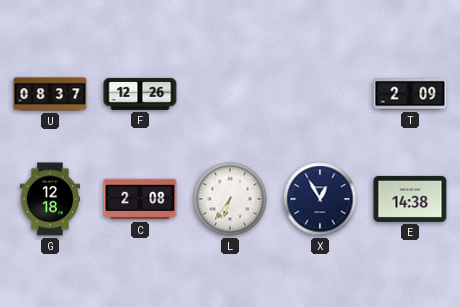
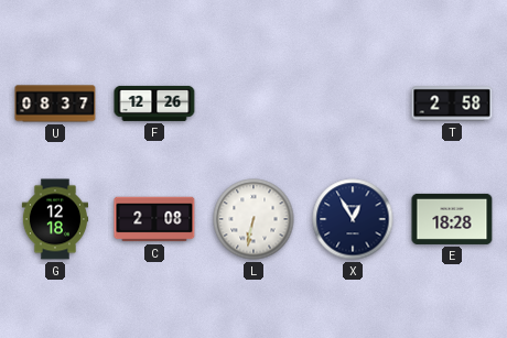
T: 2:09 -> 2:58 (452, 103)
L: 6:36 -> 6:32 (253, 219)
E: 14:38 -> 18:28 (452, 219)
